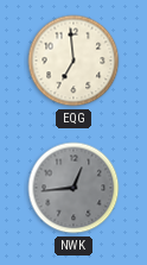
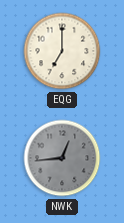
EQG: 6:59 -> 7:00 (62, 51)
